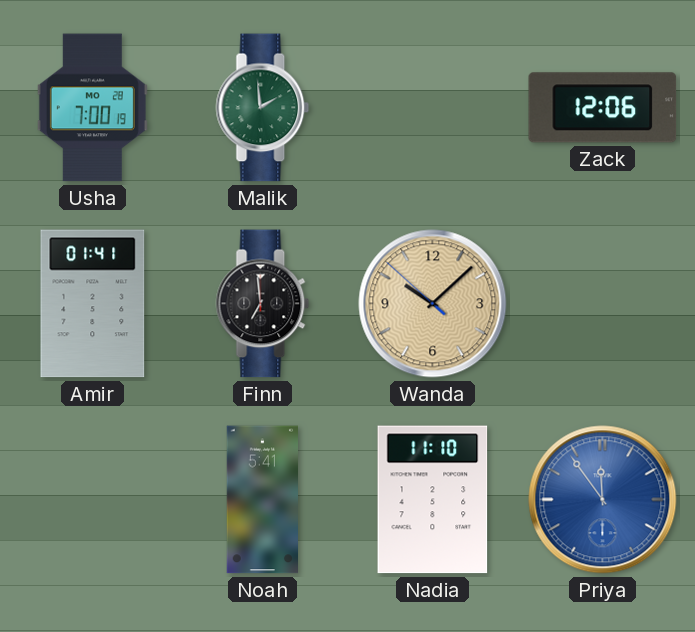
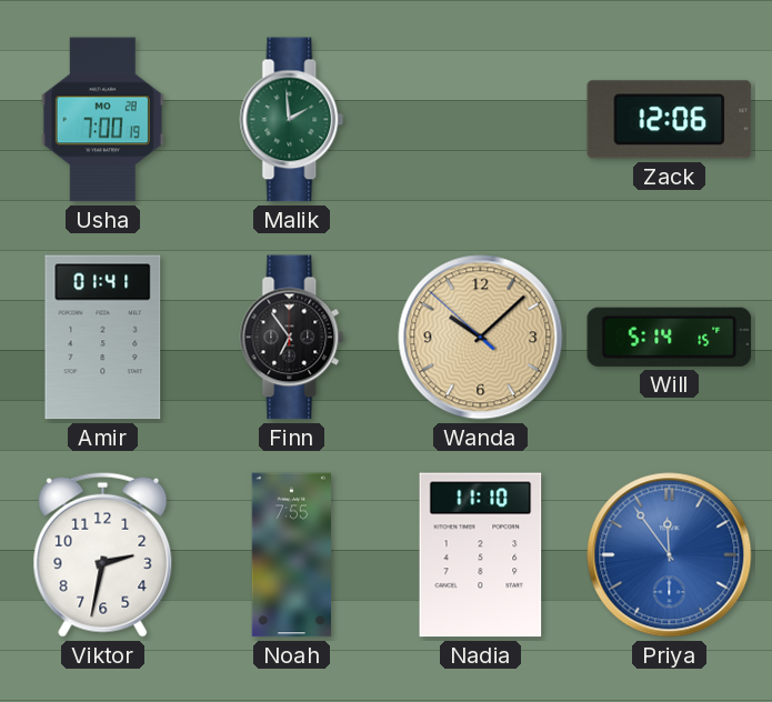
Finn: 6:59 -> 6:54 (292, 338)
Will: none -> 5:14 (670, 337)
Viktor: none -> 2:32 (103, 554)
Noah: 5:41 -> 7:55 (292, 555)
